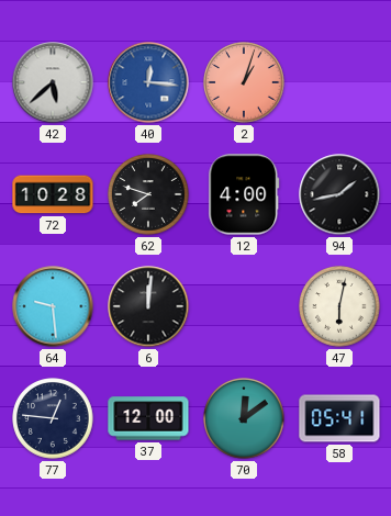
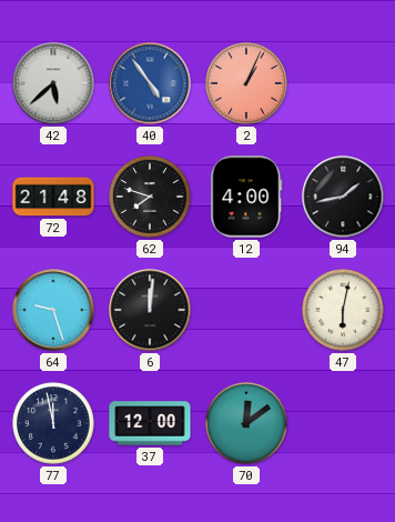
40: 12:16 -> 4:54 (150, 83)
2: 1:03 -> 1:04 (246, 83)
72: 10:28 -> 21:48 (53, 197)
64: 9:29 -> 9:27 (53, 310)
77: 12:46 -> 11:58 (53, 423)
58: 05:41 -> none (339, 418)
